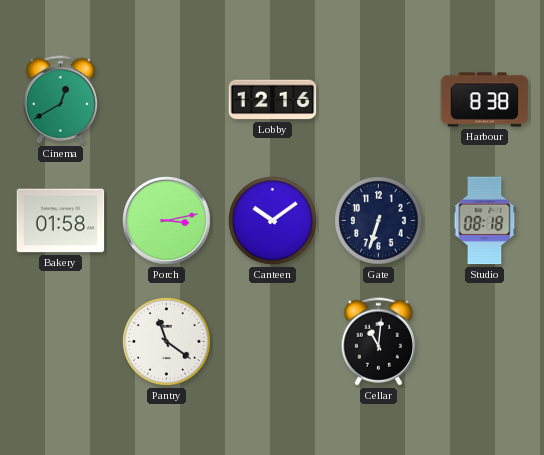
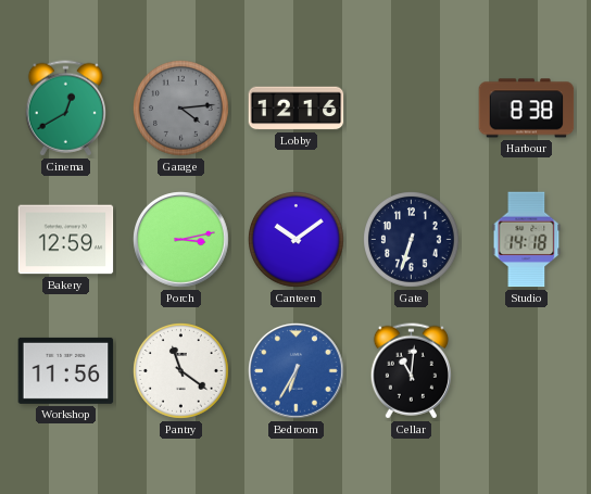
Garage: none -> 4:14 (181, 109)
Bakery: 01:58 -> 12:59 (66, 240)
Studio: 08:18 -> 14:18 (527, 240)
Workshop: none -> 11:56 (66, 370)
Bedroom: none -> 6:35 (297, 371)
